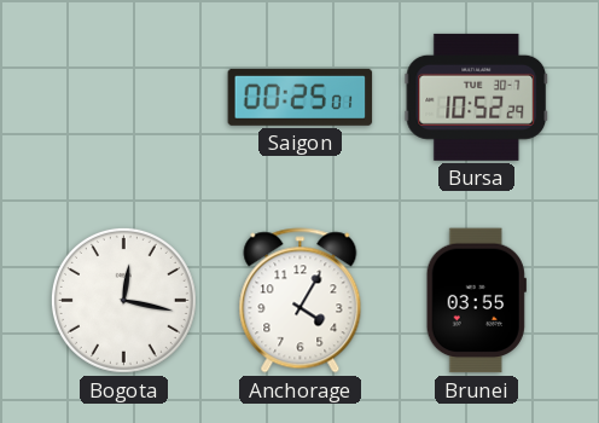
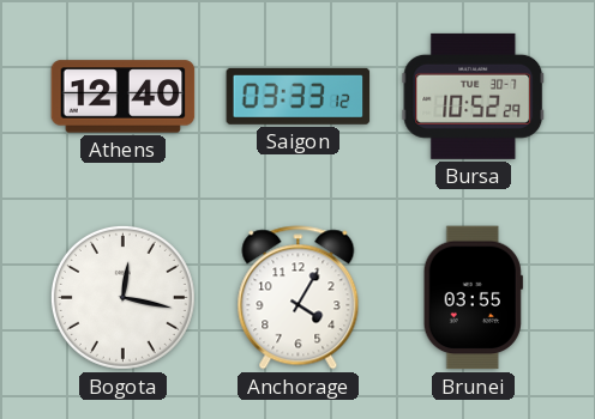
Athens: none -> 12:40 (124, 97)
Saigon: 00:25 -> 03:33 (299, 96)
